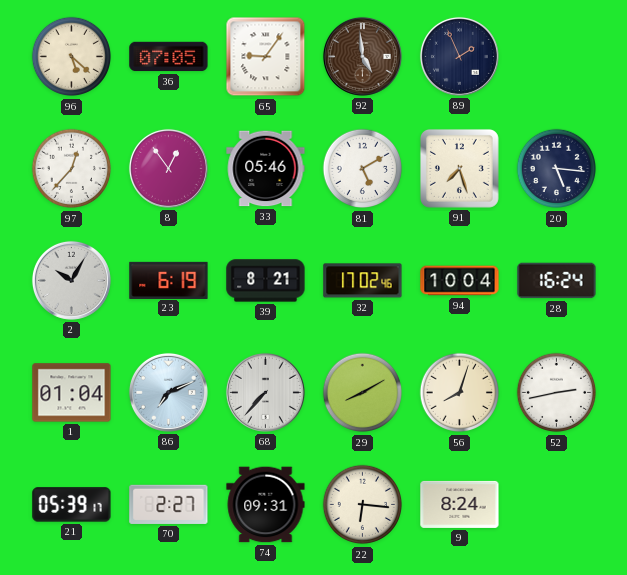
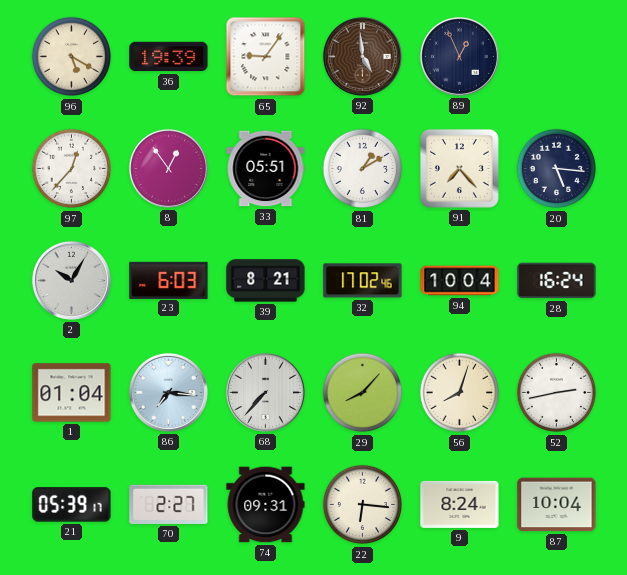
96: 5:22 -> 5:20 (72, 57)
36: 07:05 -> 19:39 (169, 57)
89: 1:56 -> 12:56 (459, 56)
33: 05:46 -> 05:51 (266, 169)
81: 5:10 -> 1:10 (363, 169)
91: 7:27 -> 7:23 (459, 168)
23: 6:19 -> 6:03 (169, 280)
86: 7:11 -> 7:16 (168, 392)
29: 8:10 -> 8:07 (363, 393)
87: none -> 10:04 (557, 505)
